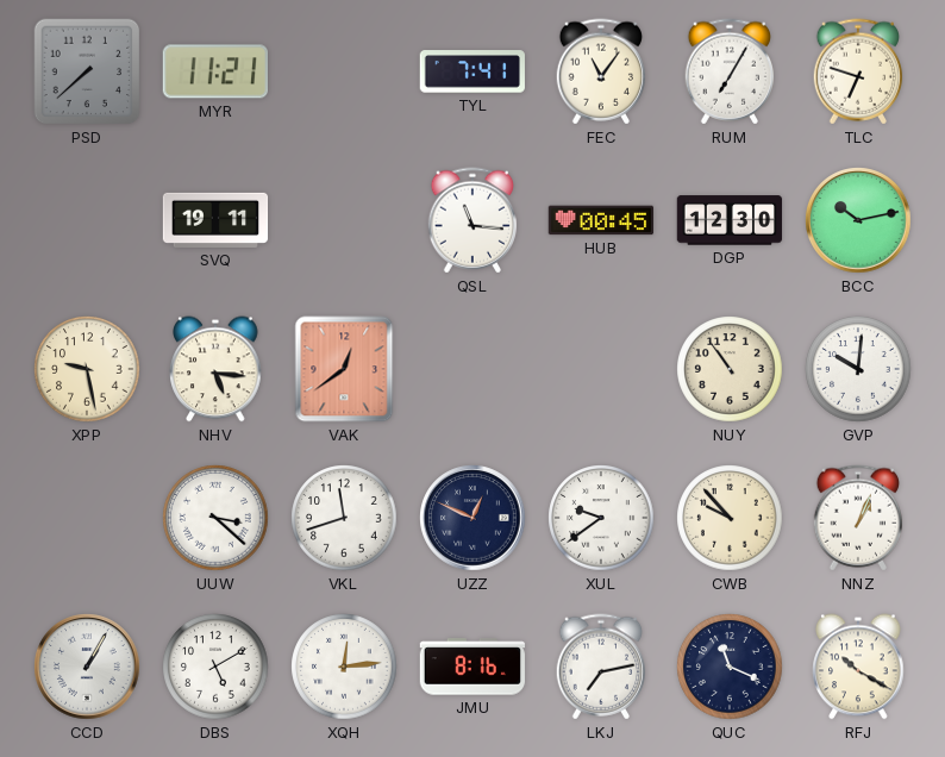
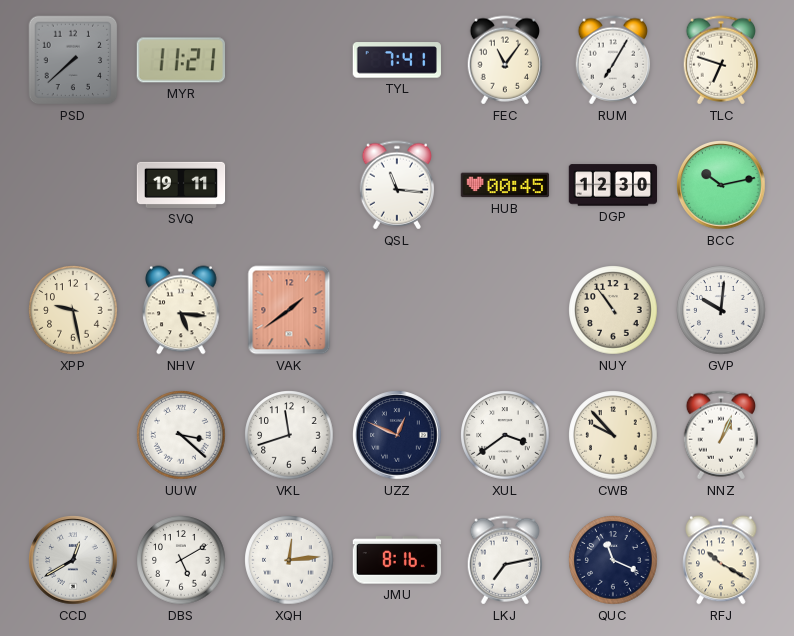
VAK: 12:39 -> 1:39 (289, 310)
XUL: 9:39 -> 3:39 (505, 435)
CCD: 1:05 -> 12:40 (73, 560)
